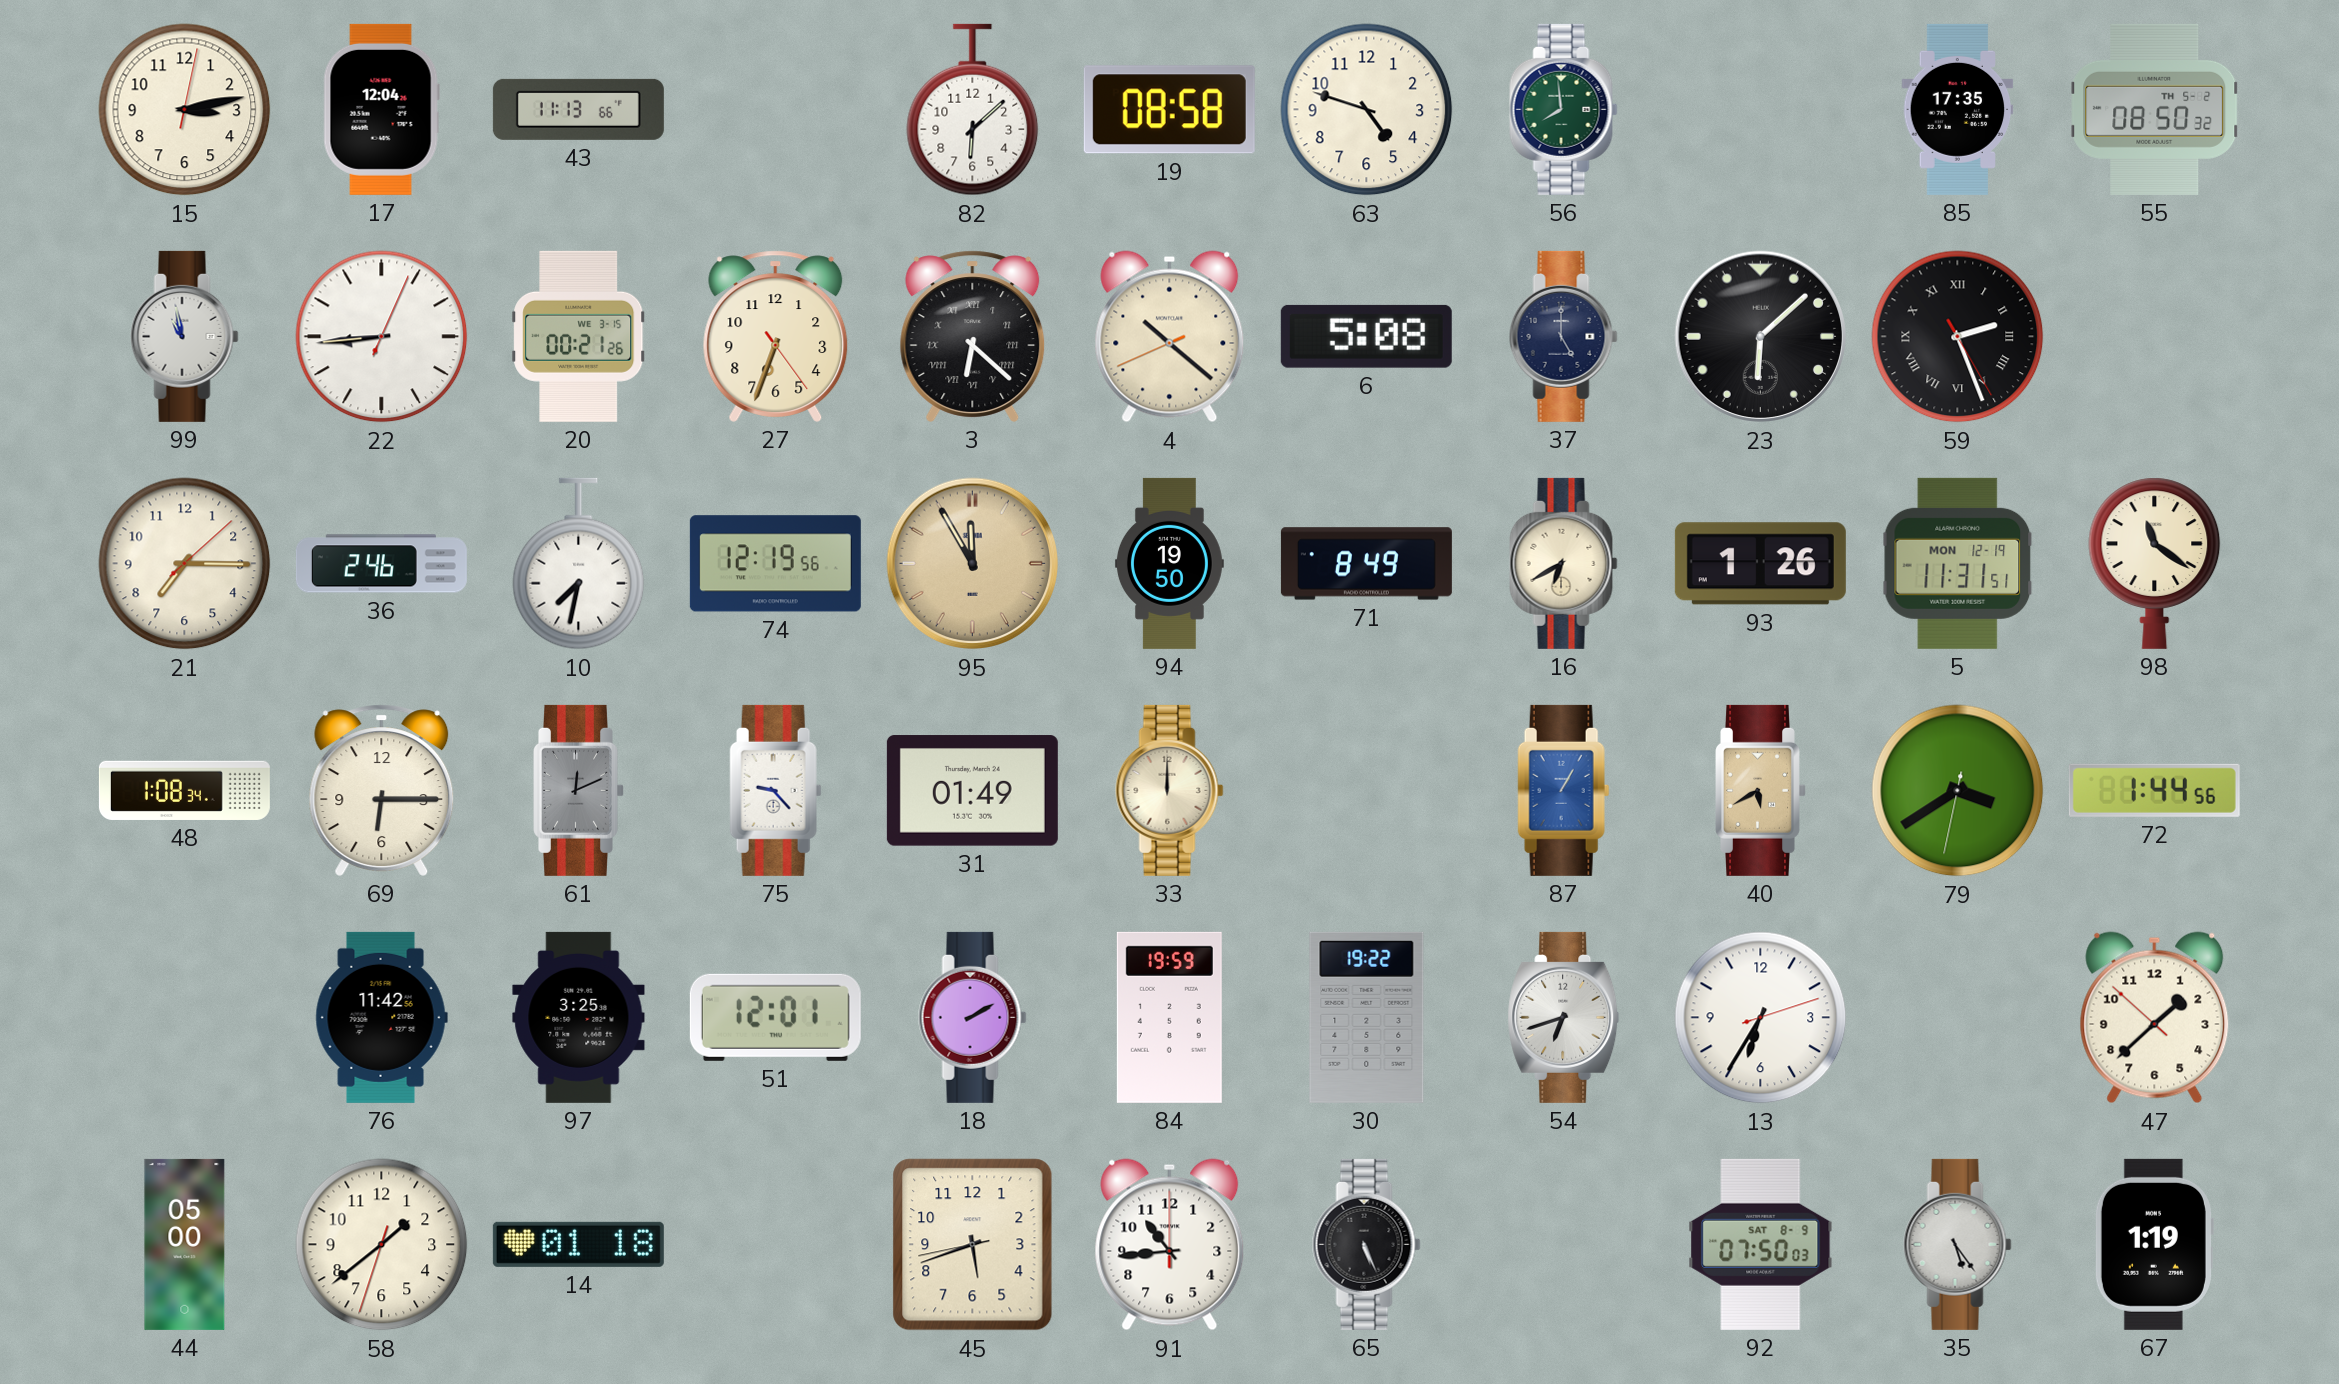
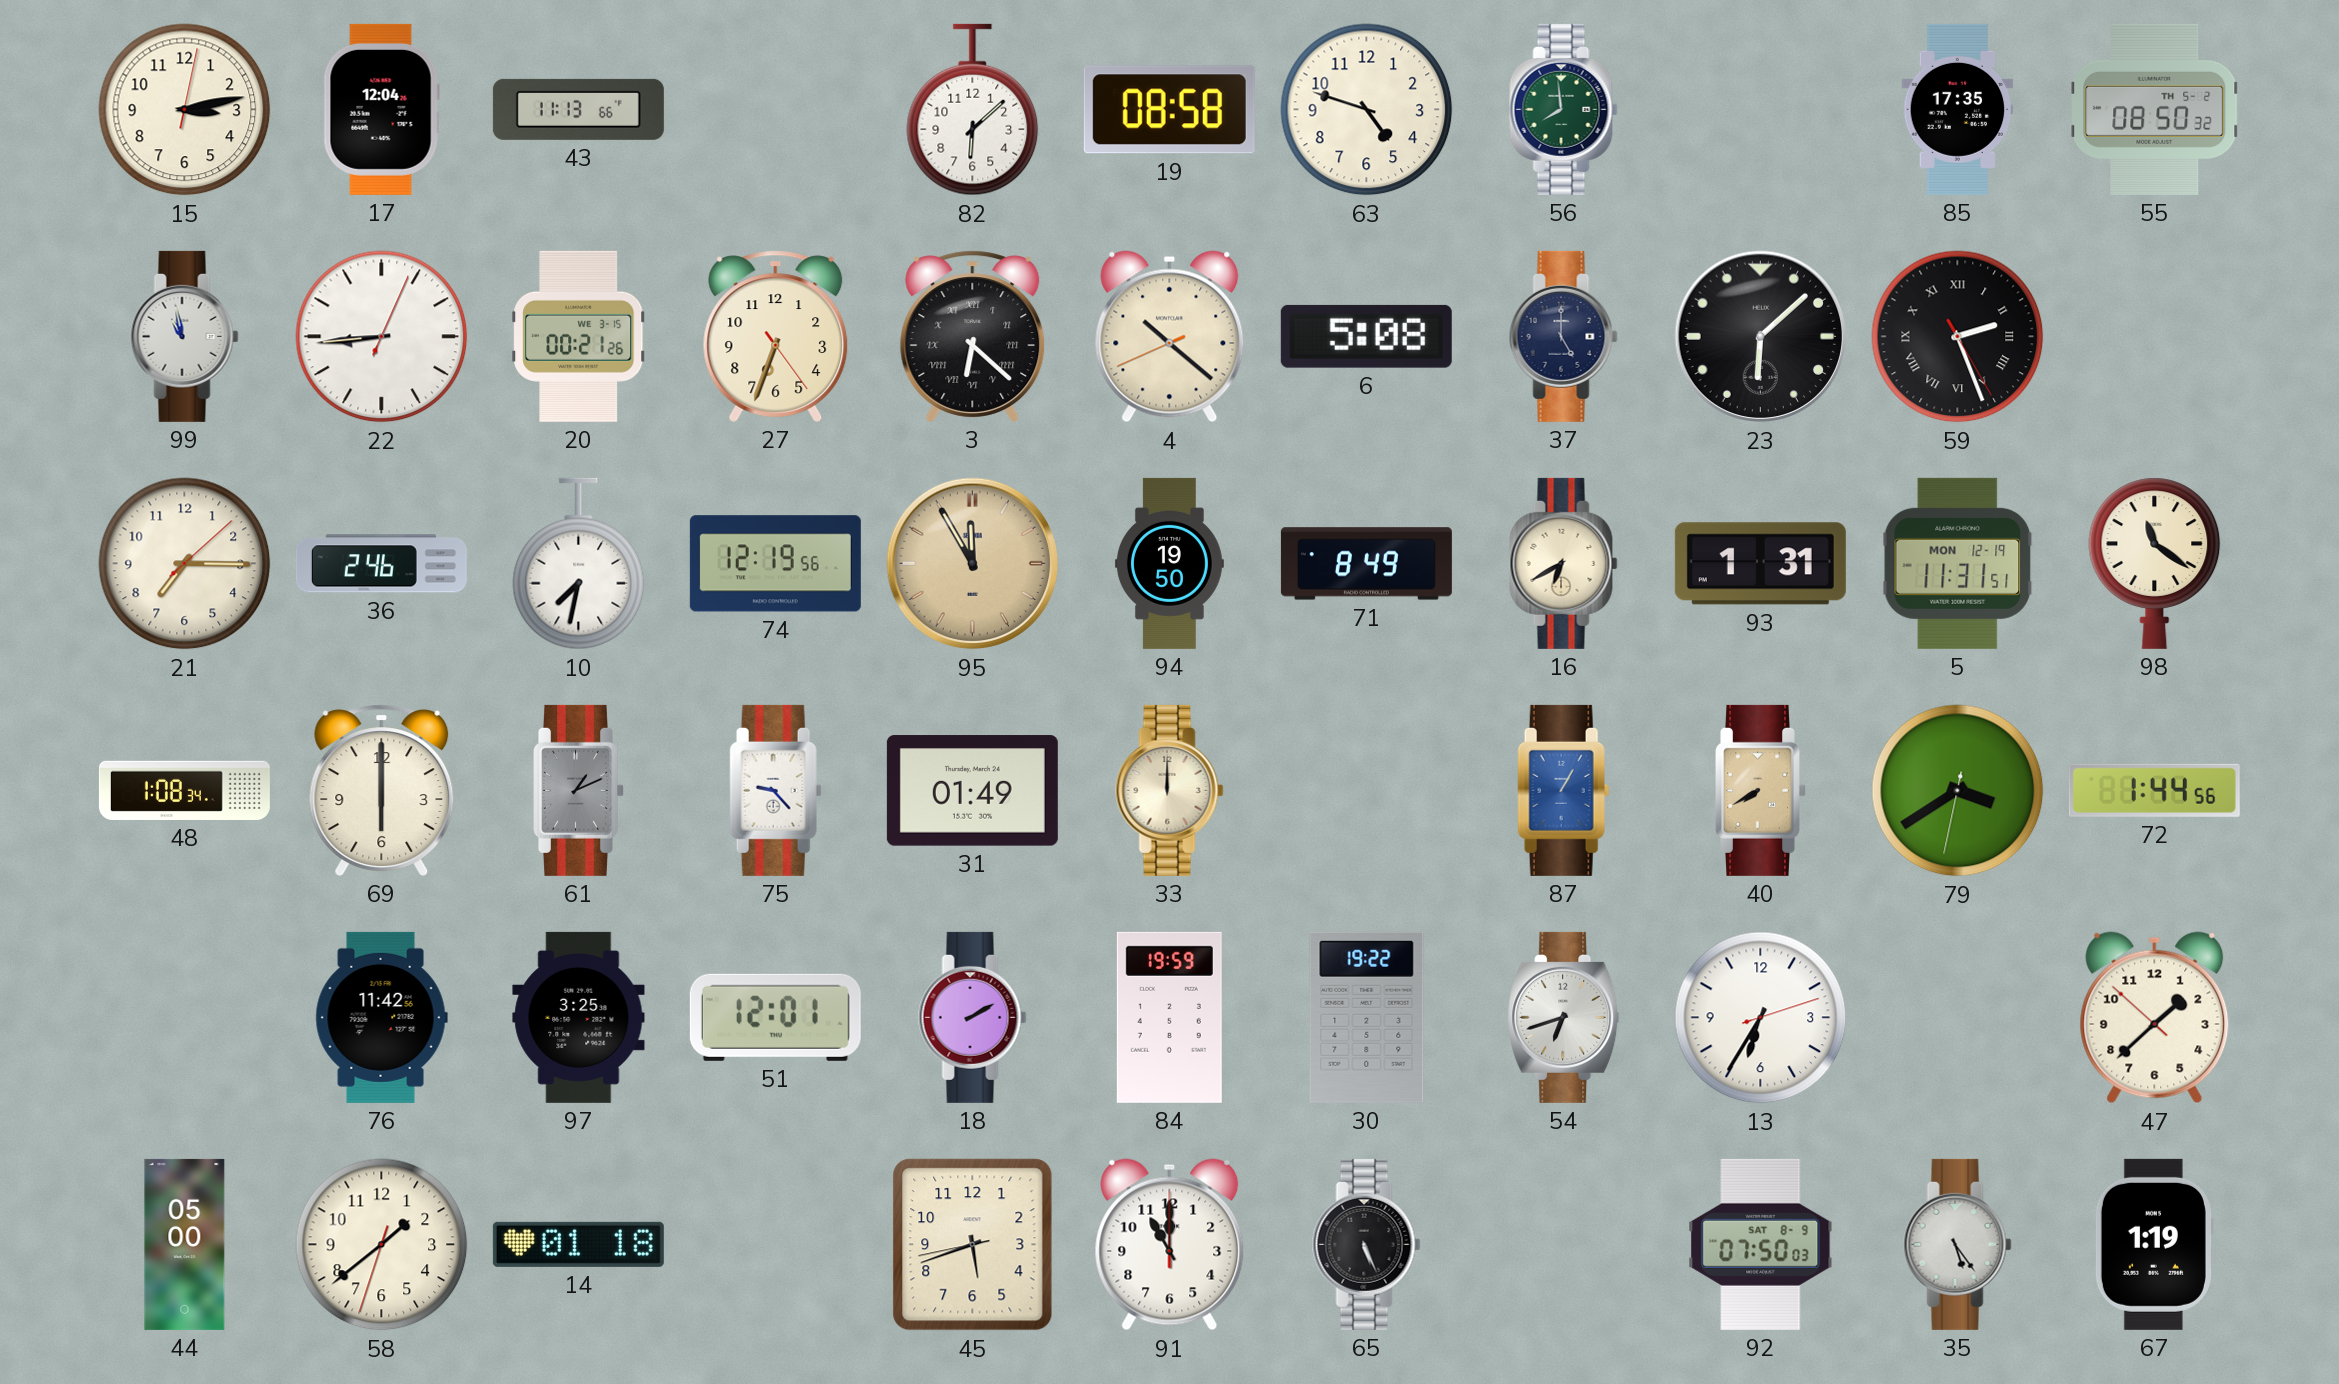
93: 1:26 -> 1:31 (1760, 564)
69: 6:15 -> 6:00 (382, 790)
61: 12:11 -> 1:11 (579, 790)
40: 5:40 -> 7:40 (1761, 790)
91: 10:44 -> 11:00 (1170, 1245)
